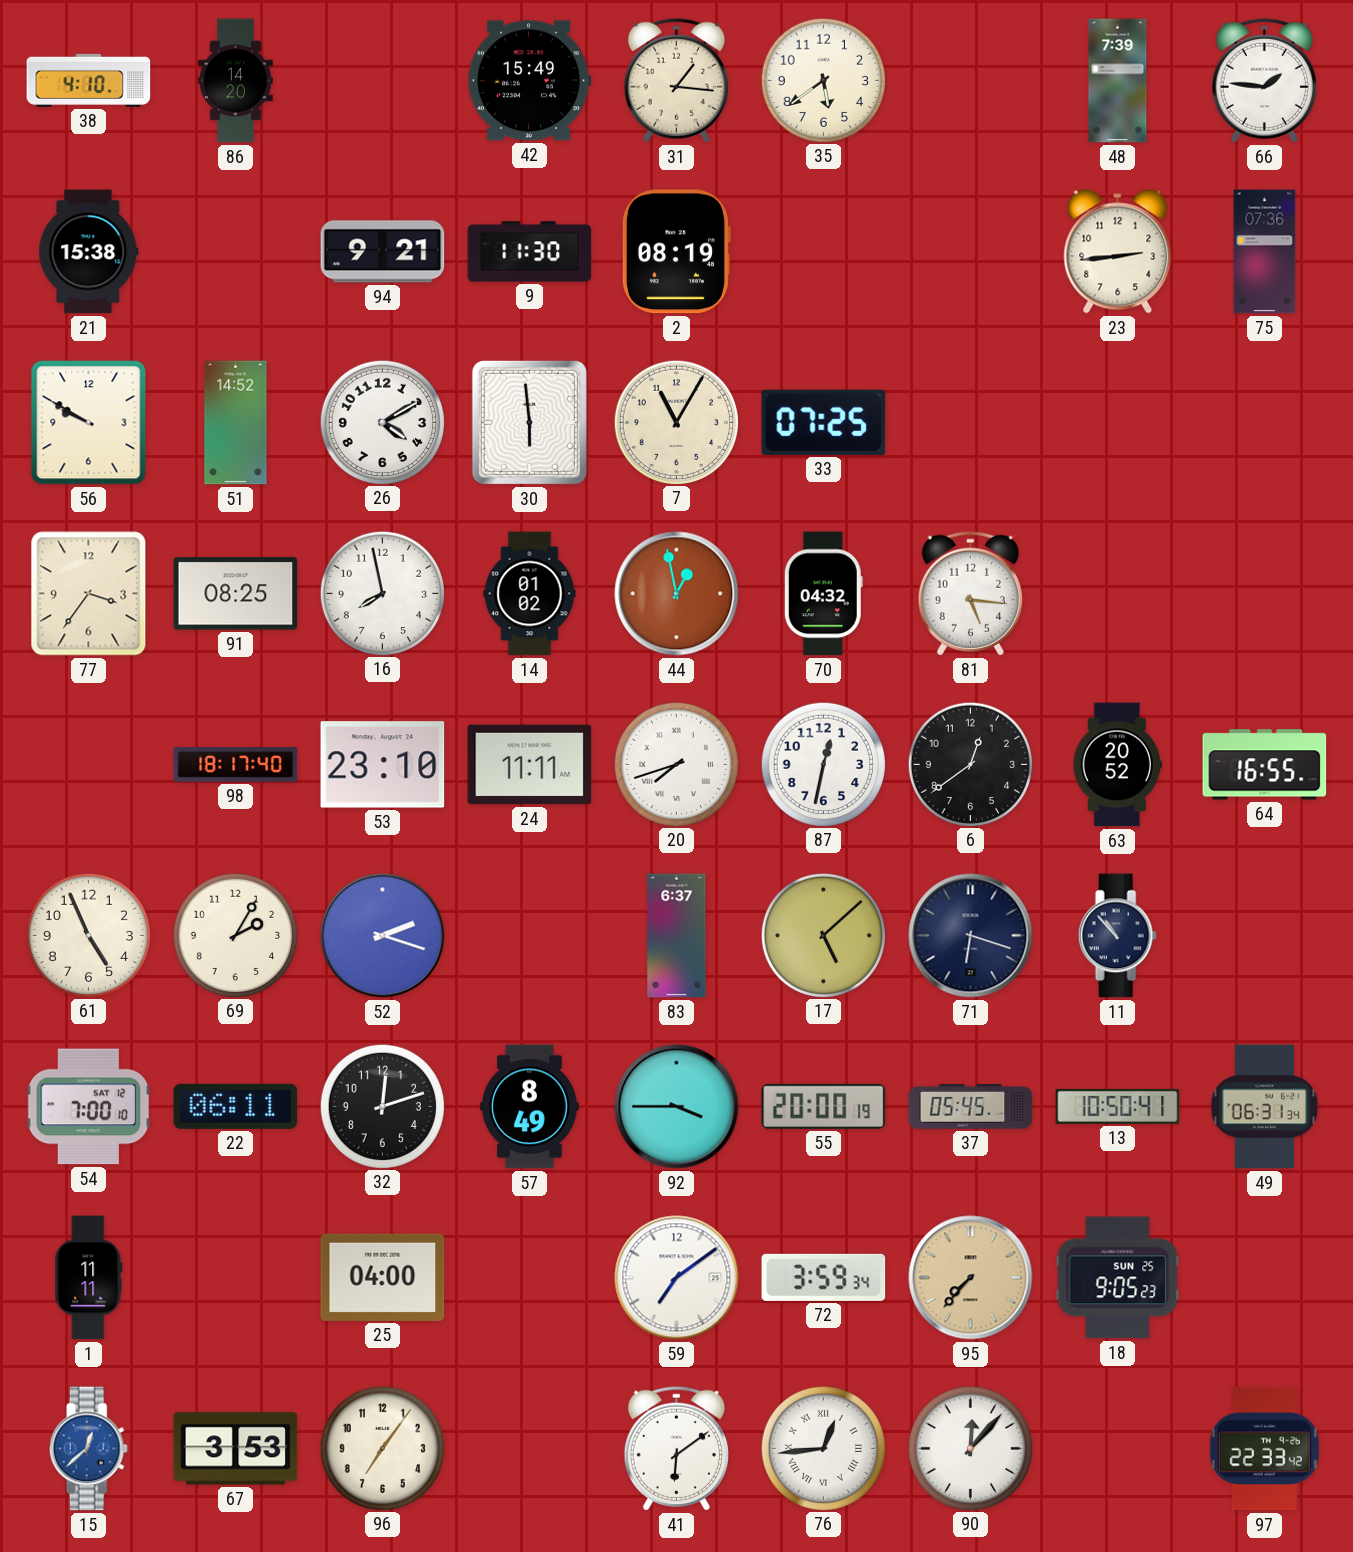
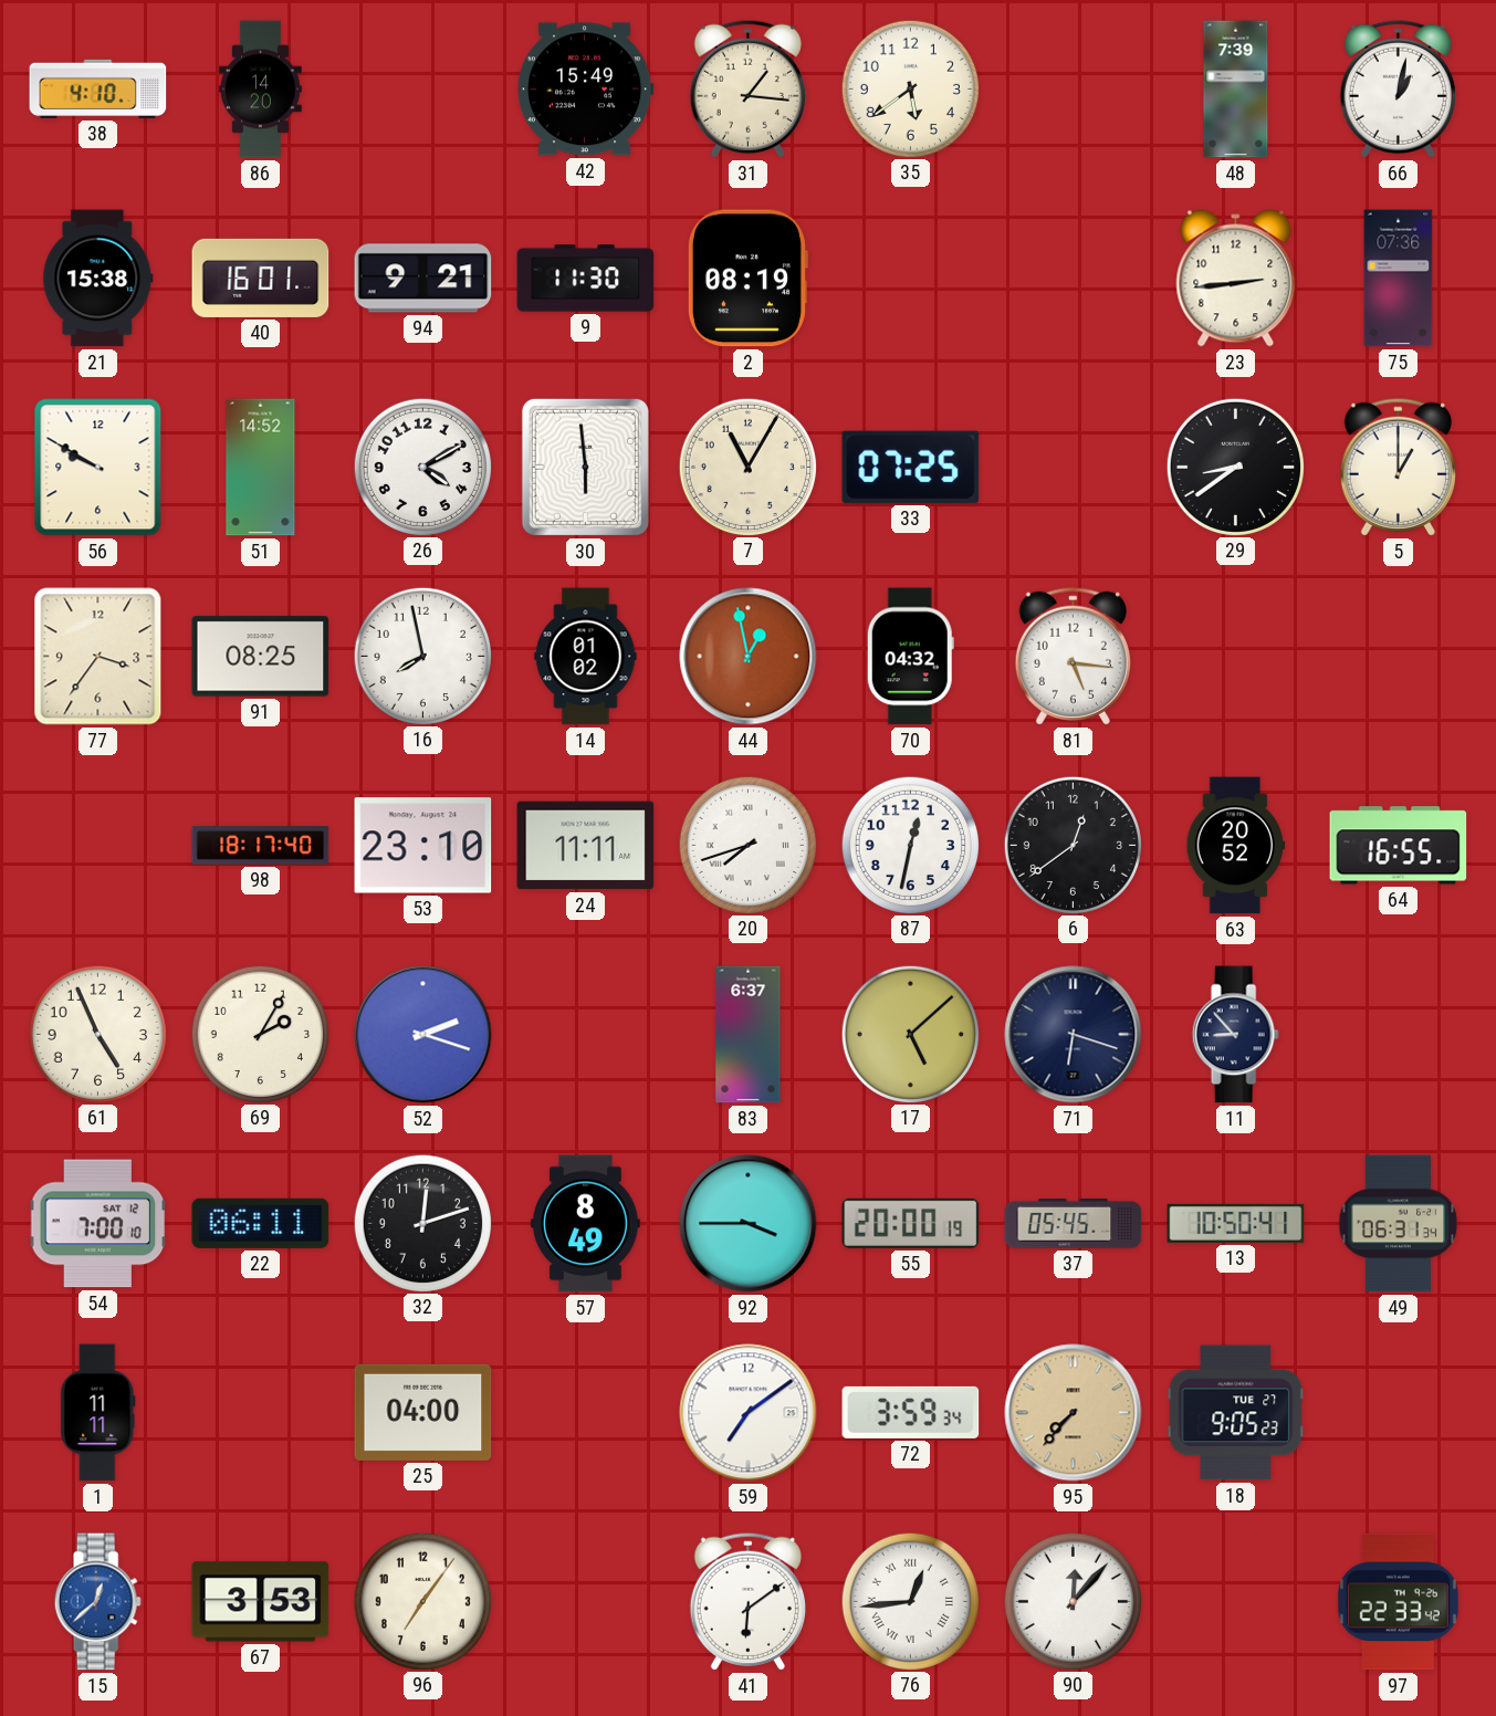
66: 1:46 -> 1:02 (1398, 88)
40: none -> 16:01 (261, 278)
29: none -> 8:39 (1235, 467)
5: none -> 1:00 (1398, 467)
11: 10:53 -> 8:53 (1235, 1035)
18 date: SUN 25 -> TUE 27 (1236, 1413)
